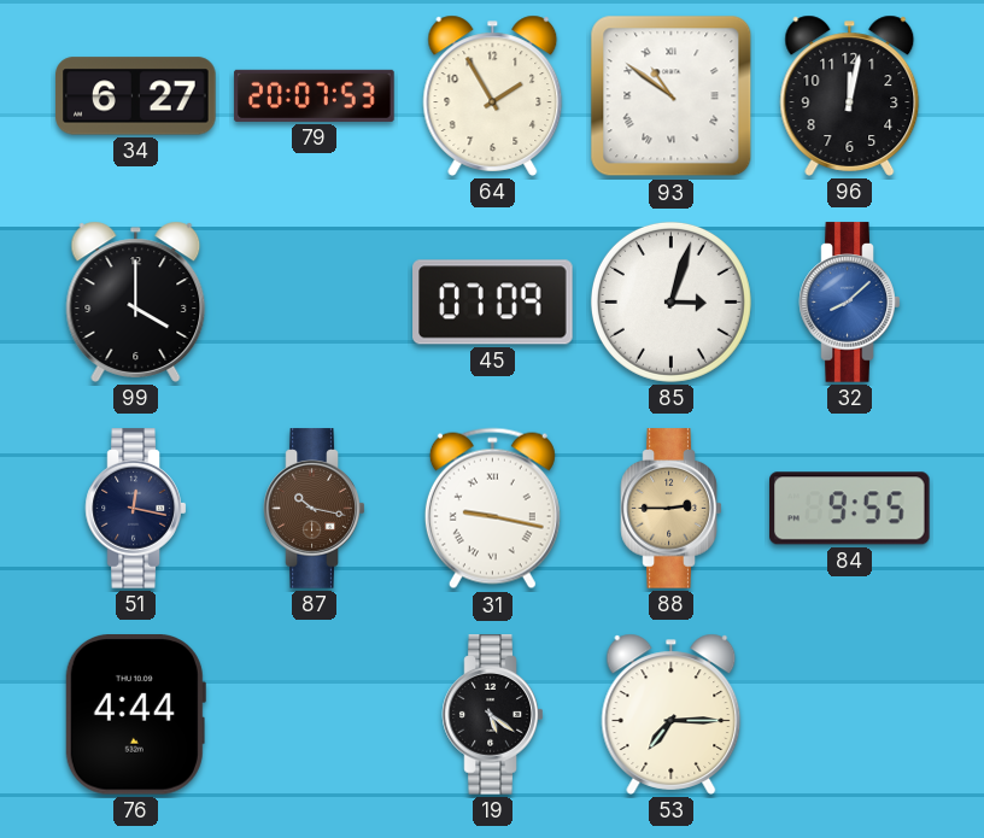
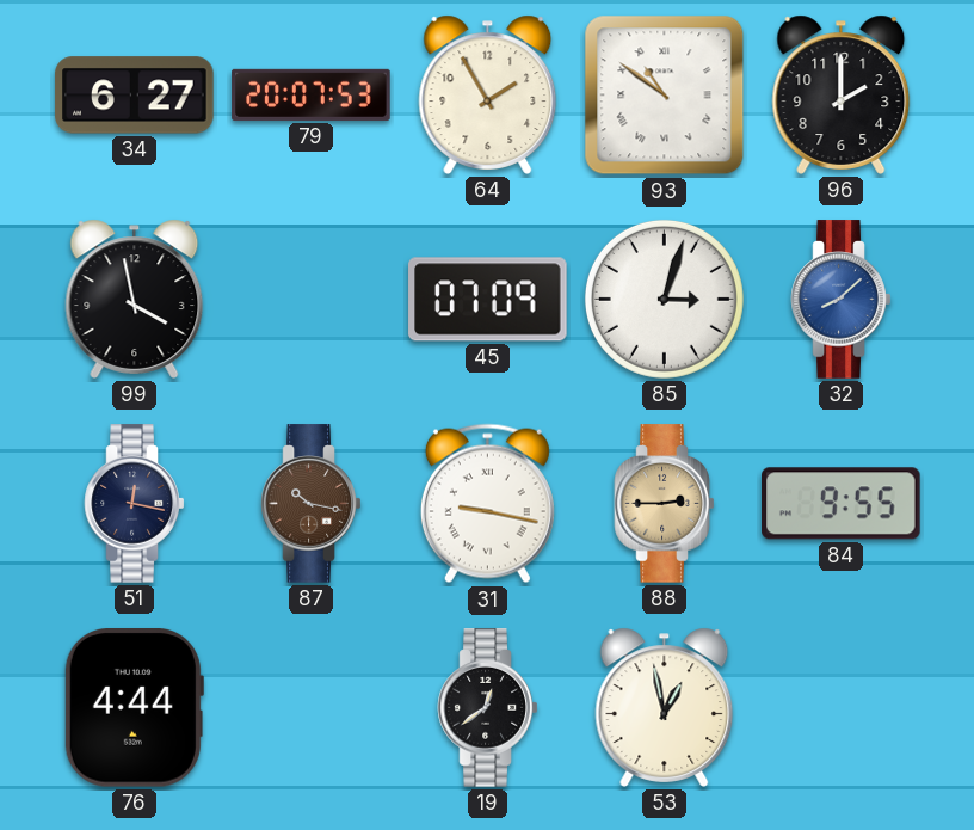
96: 12:02 -> 2:00 (842, 94)
99: 4:00 -> 3:58 (135, 299)
19: 5:21 -> 12:39 (488, 708)
53: 7:15 -> 12:58 (665, 707)
